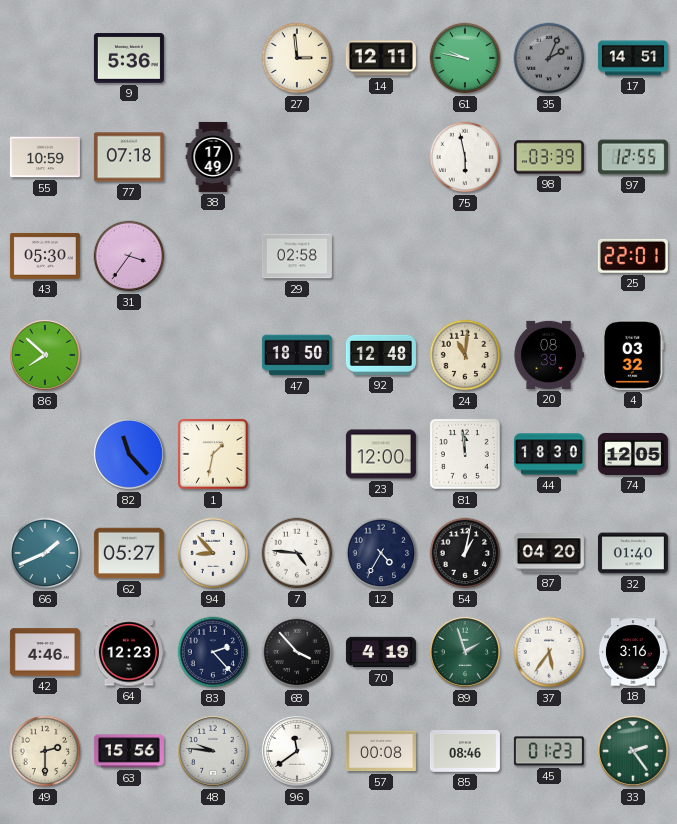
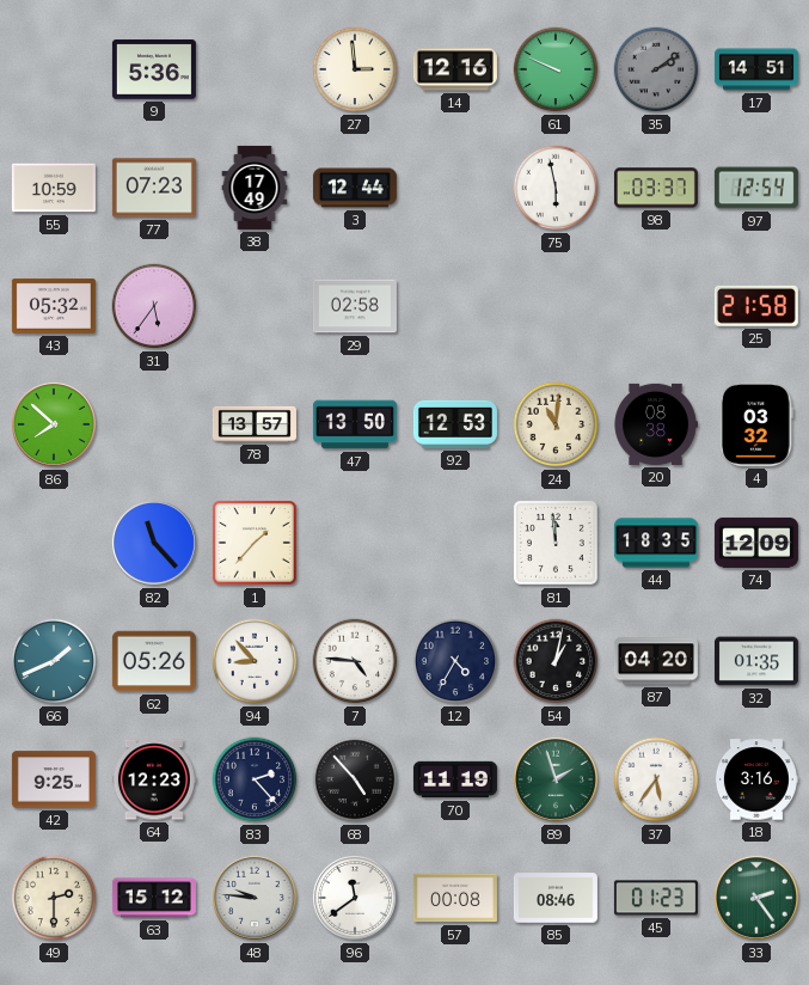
14: 12:11 -> 12:16 (455, 69)
61: 9:47 -> 9:49 (556, 69)
35: 2:04 -> 2:09 (656, 69)
77: 07:18 -> 07:23 (154, 188)
3: none -> 12:44 (355, 188)
98: 03:39 -> 03:37 (656, 188)
97: 12:55 -> 12:54 (756, 188)
43: 05:30 -> 05:32 (54, 306)
31: 3:36 -> 5:36 (154, 306)
25: 22:01 -> 21:58 (756, 306)
78: none -> 13:57 (255, 424)
47: 18:50 -> 13:50 (355, 424)
92: 12:48 -> 12:53 (455, 424)
20: 08:39 -> 08:38 (656, 424)
1: 1:32 -> 1:37 (255, 543)
23: 12:00 -> none (381, 454)
44: 18:30 -> 18:35 (656, 543)
74: 12:05 -> 12:09 (756, 543)
62: 05:27 -> 05:26 (154, 661)
32: 01:40 -> 01:35 (756, 661)
42: 4:46 -> 9:25 (54, 779)
68: 3:53 -> 4:53 (355, 779)
70: 4:19 -> 11:19 (455, 779)
63: 15:56 -> 15:12 (154, 898)
